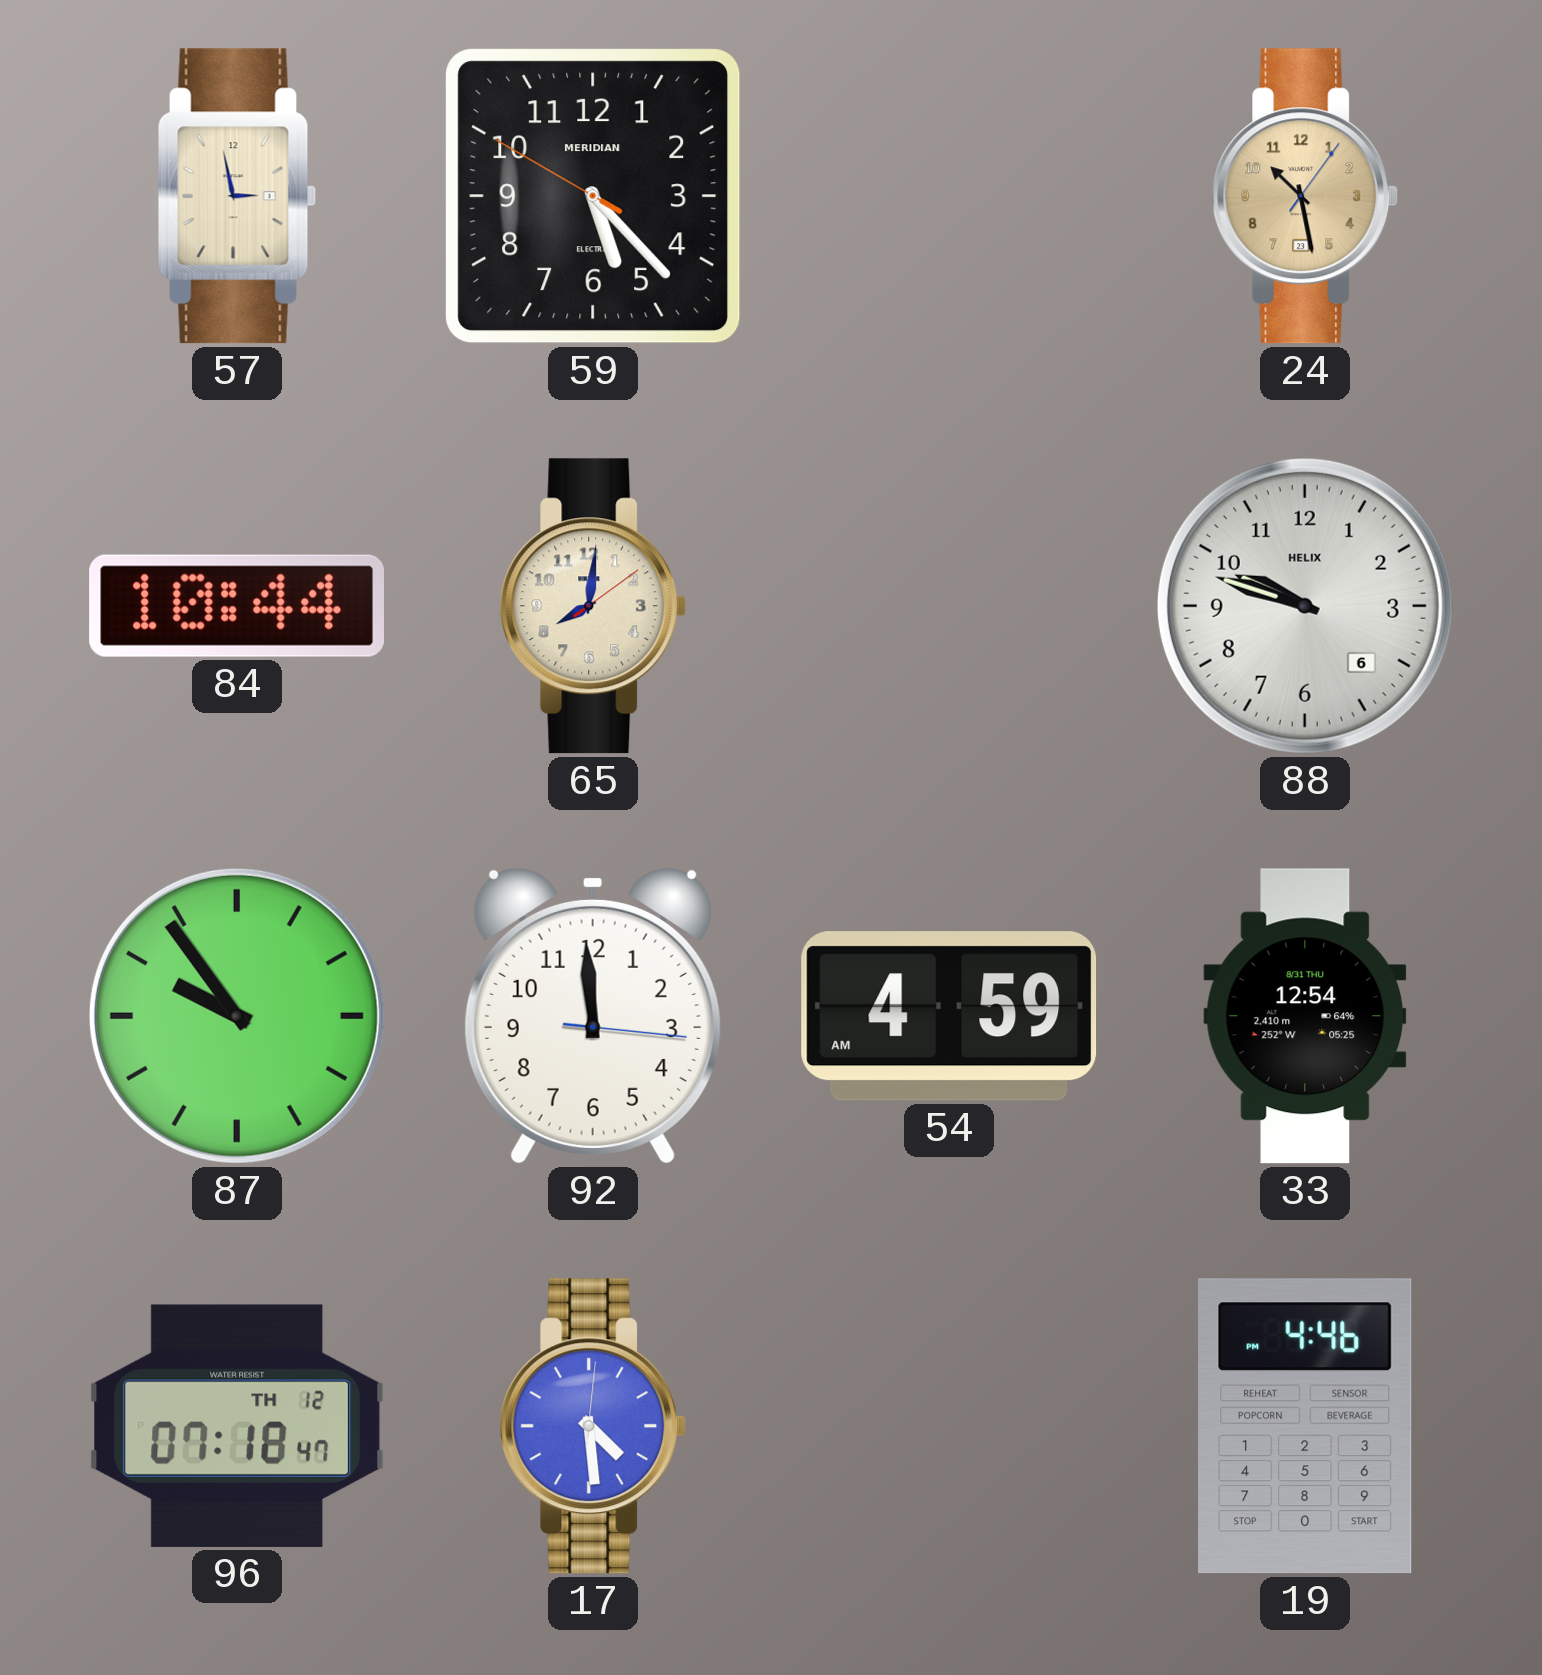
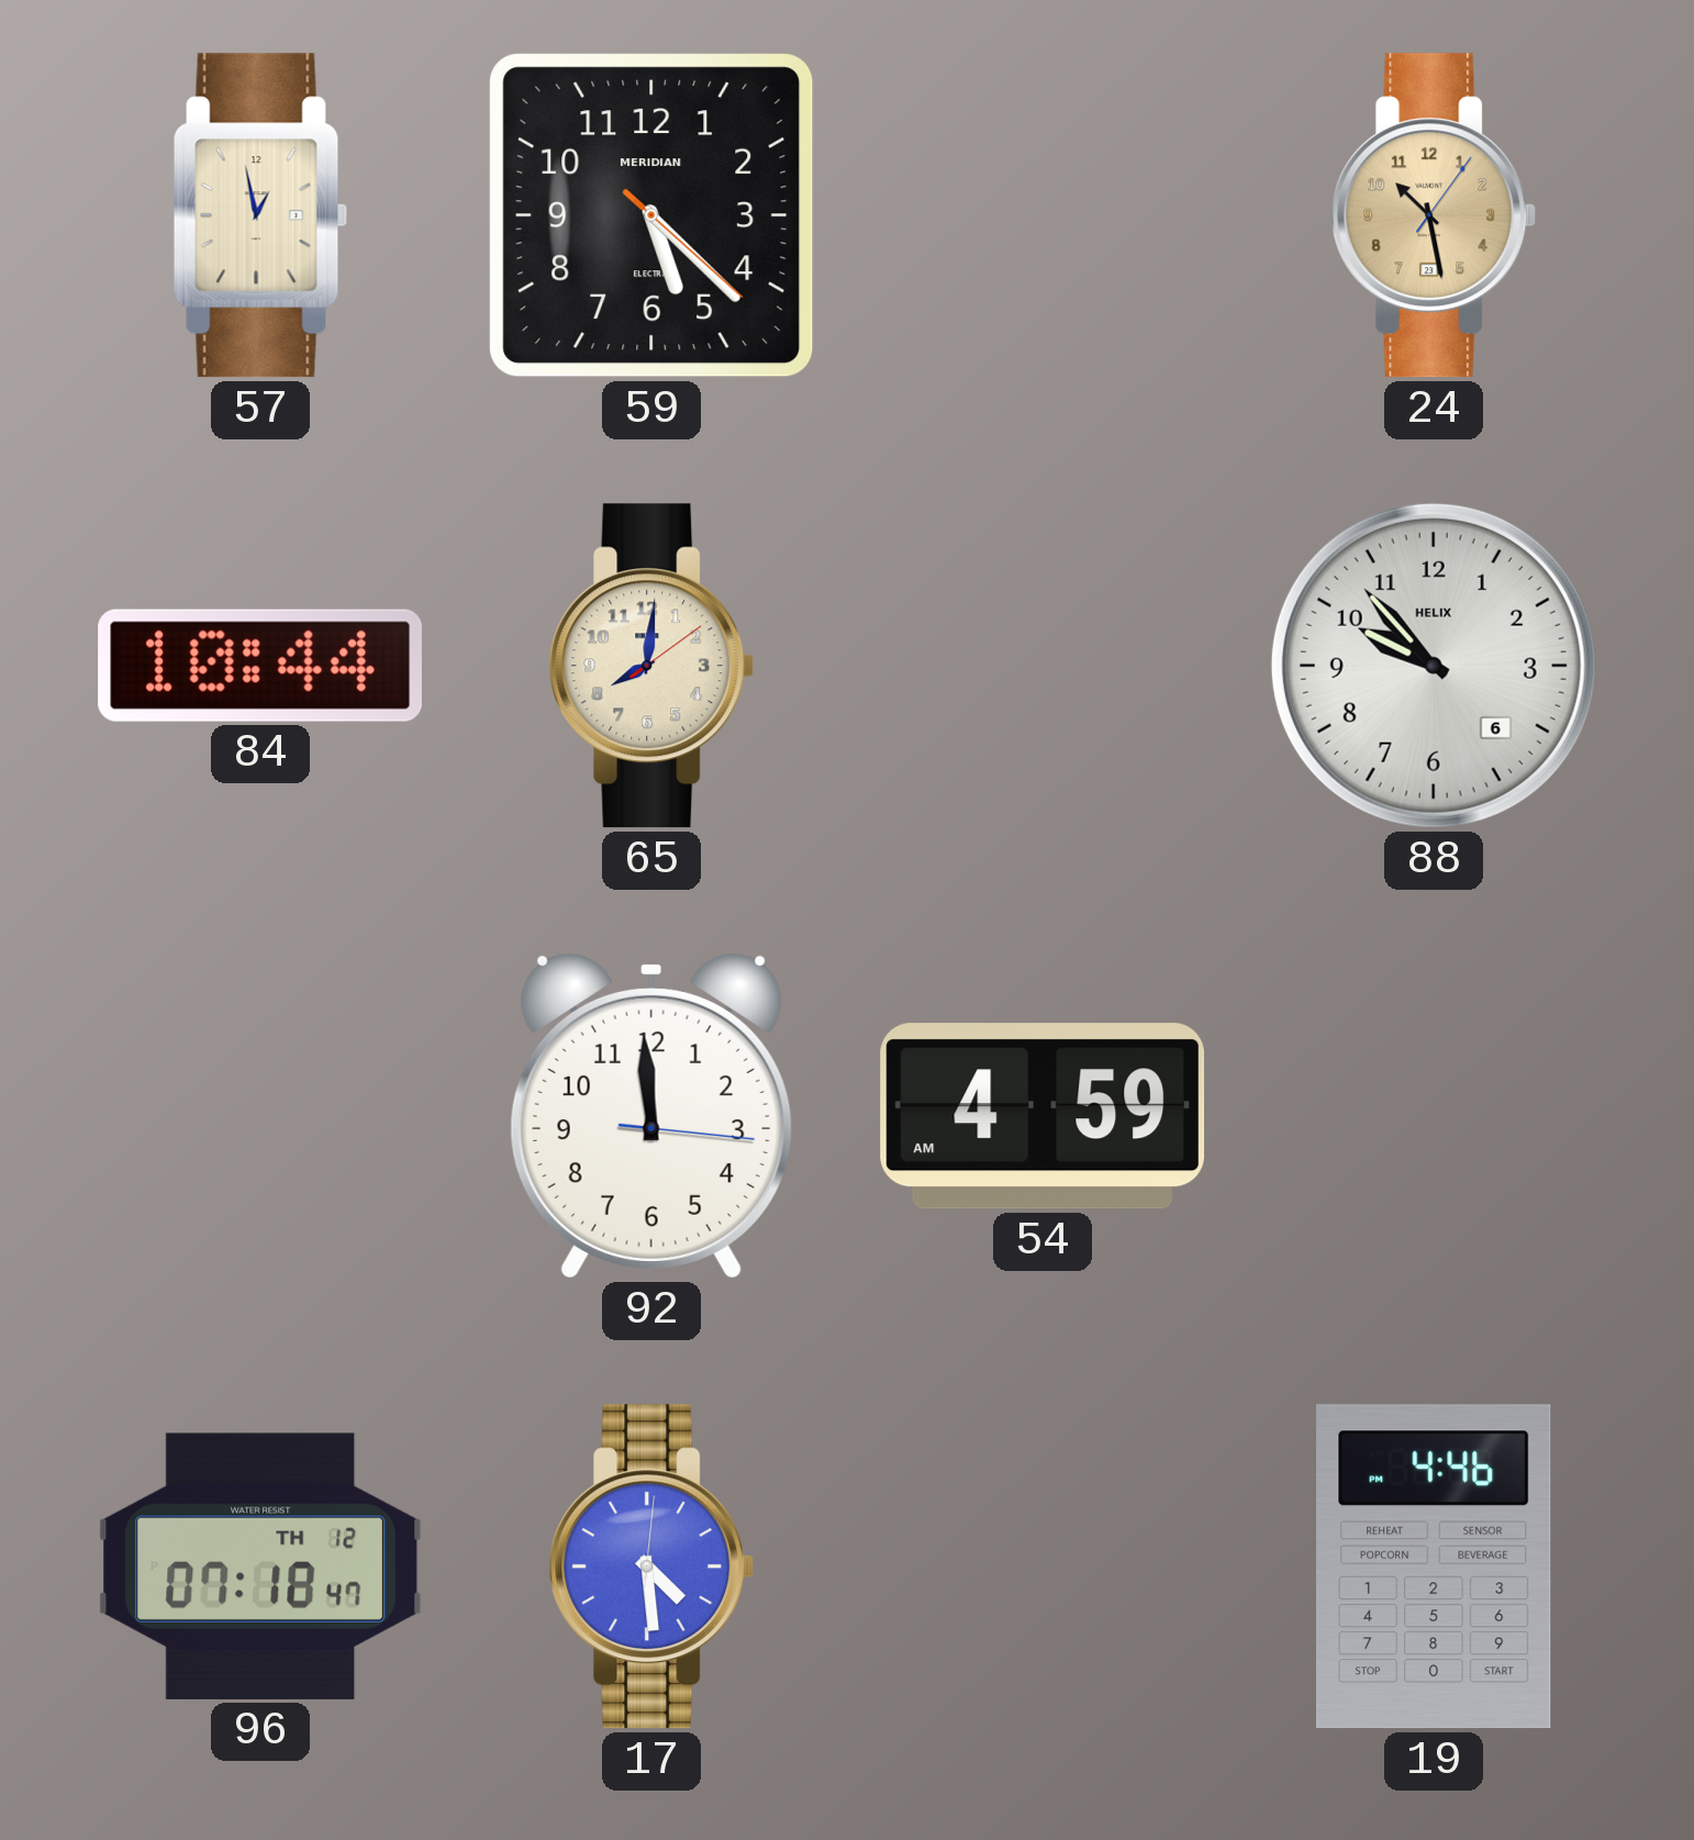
57: 2:58 -> 12:58 (260, 215)
59: 5:22:50 -> 5:22:22 (651, 215)
88: 9:48 -> 9:53 (1434, 666)
87: 9:54 -> none (237, 1016)
33: 12:54 -> none (1305, 1016)
